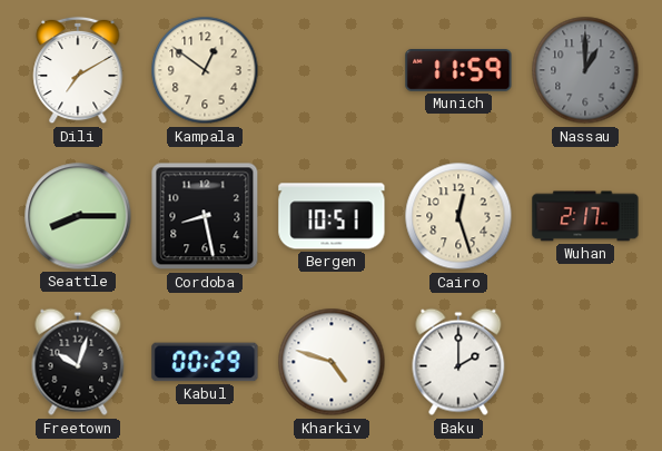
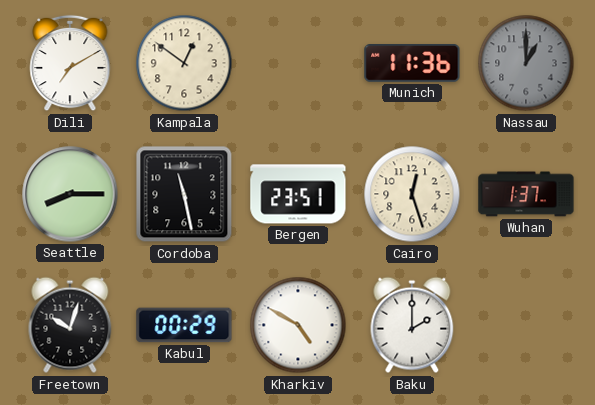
Munich: 11:59 -> 11:36 (412, 64)
Cordoba: 8:28 -> 11:28 (184, 194)
Bergen: 10:51 -> 23:51 (298, 194)
Wuhan: 2:17 -> 1:37 (526, 194)
Kharkiv: 4:48 -> 4:50 (298, 325)
